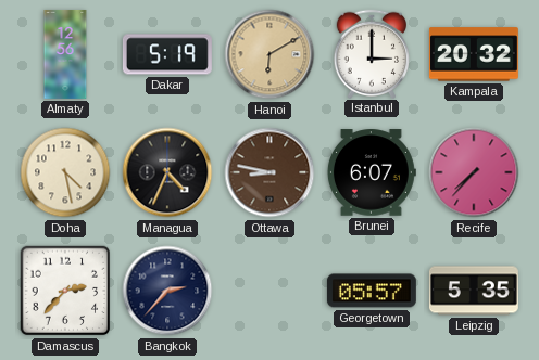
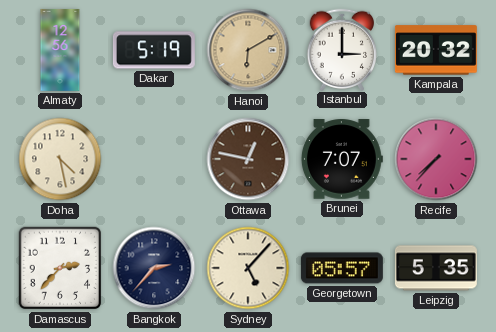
Managua: 4:34 -> none (167, 172)
Ottawa: 8:47 -> 12:47 (248, 159)
Brunei: 6:07 -> 7:07 (342, 159)
Sydney: none -> 5:07 (248, 268)
